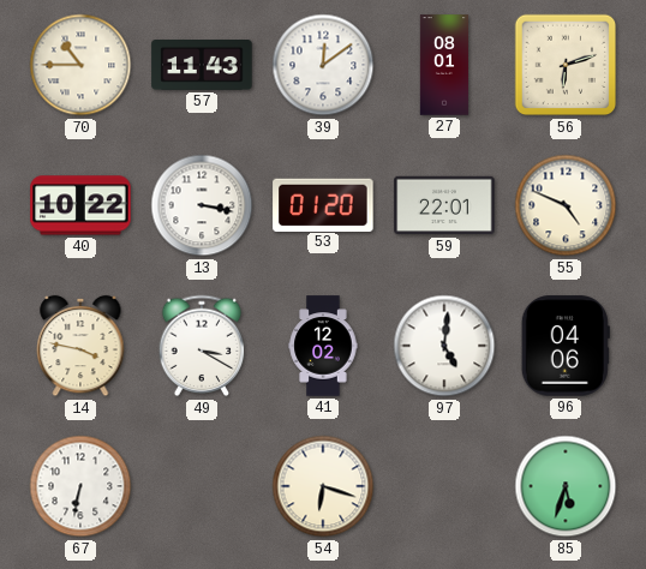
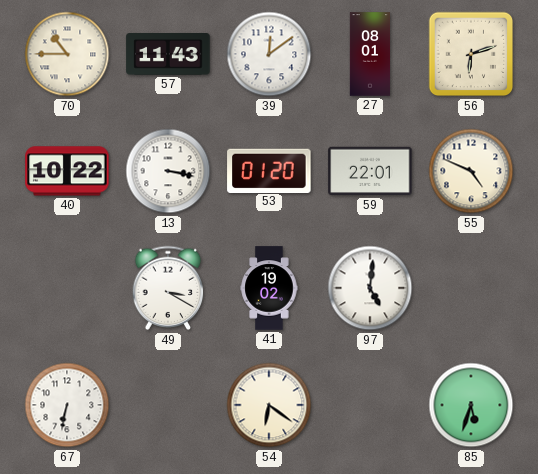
14: 3:47 -> none (80, 346)
41: 12:02 -> 19:02 (269, 288)
96: 04:06 -> none (566, 346)
54: 6:18 -> 6:21 (269, 405)
